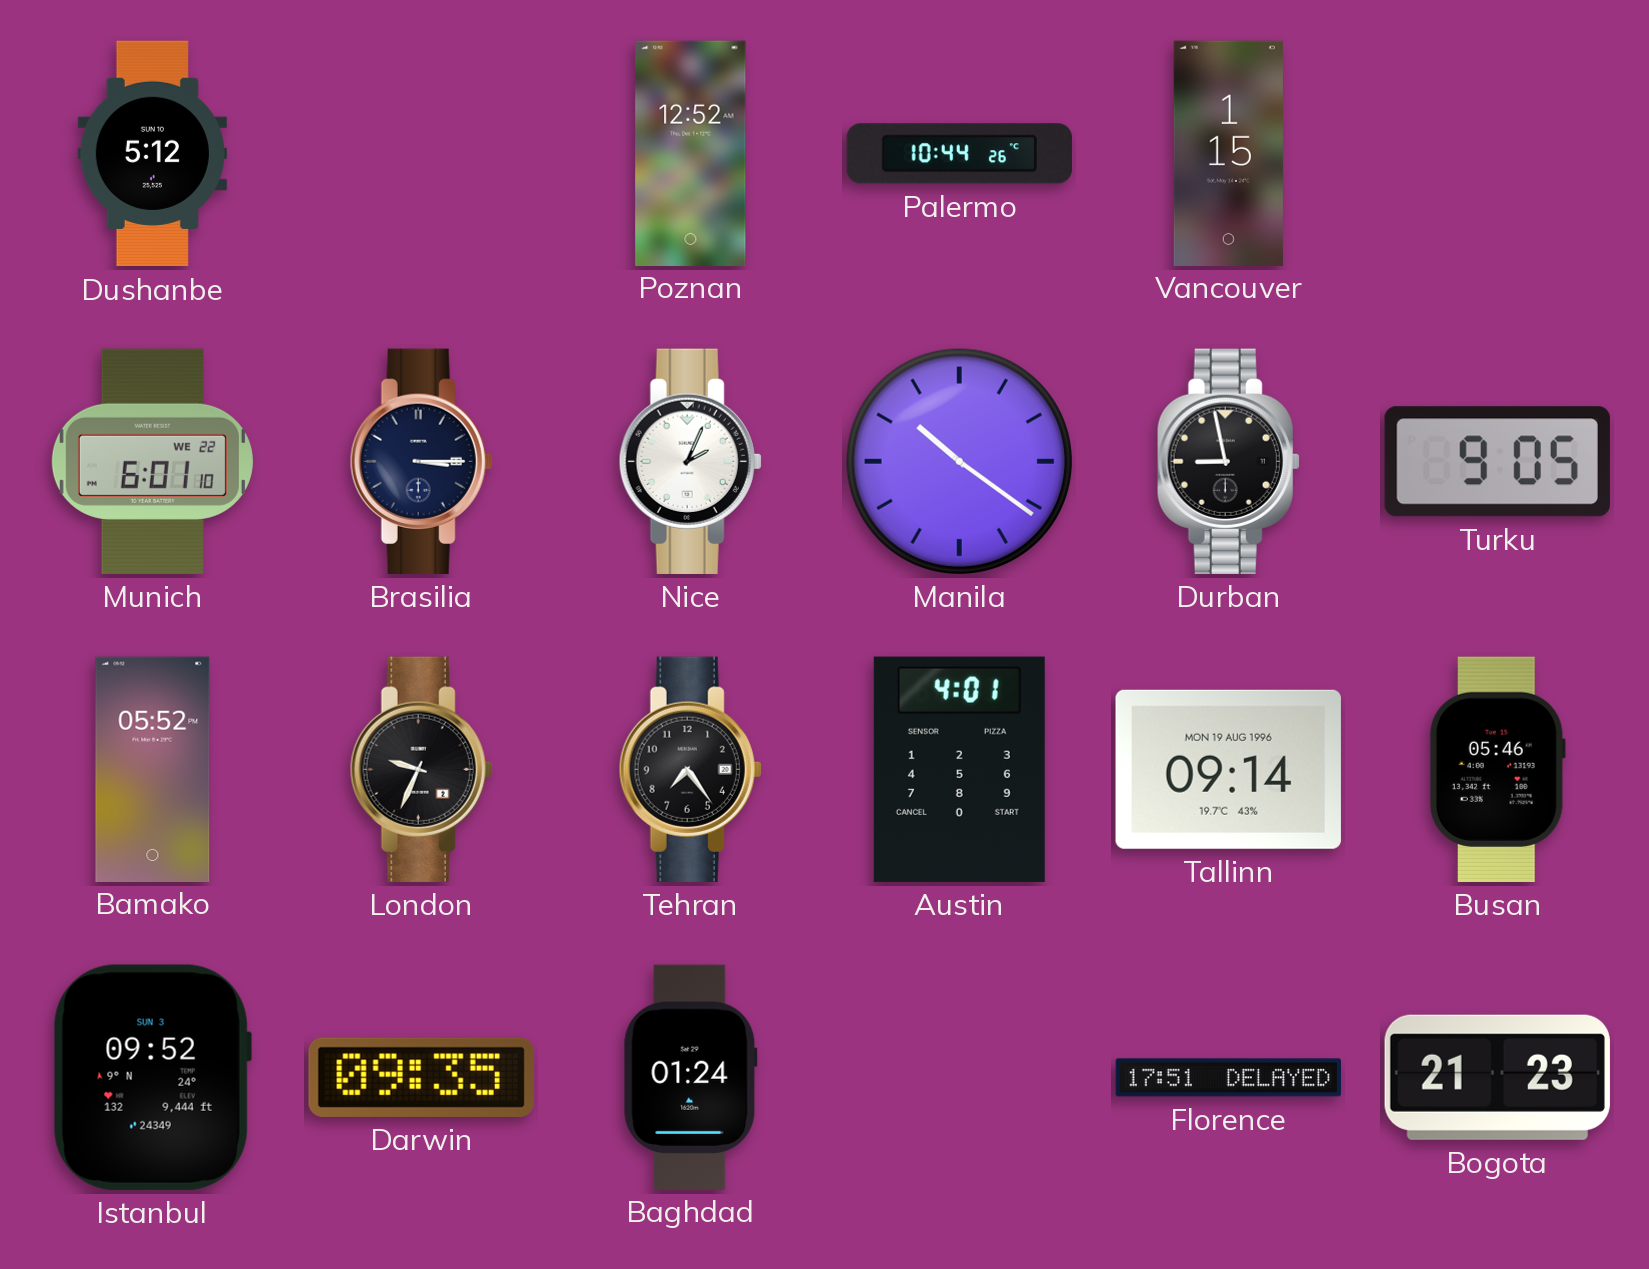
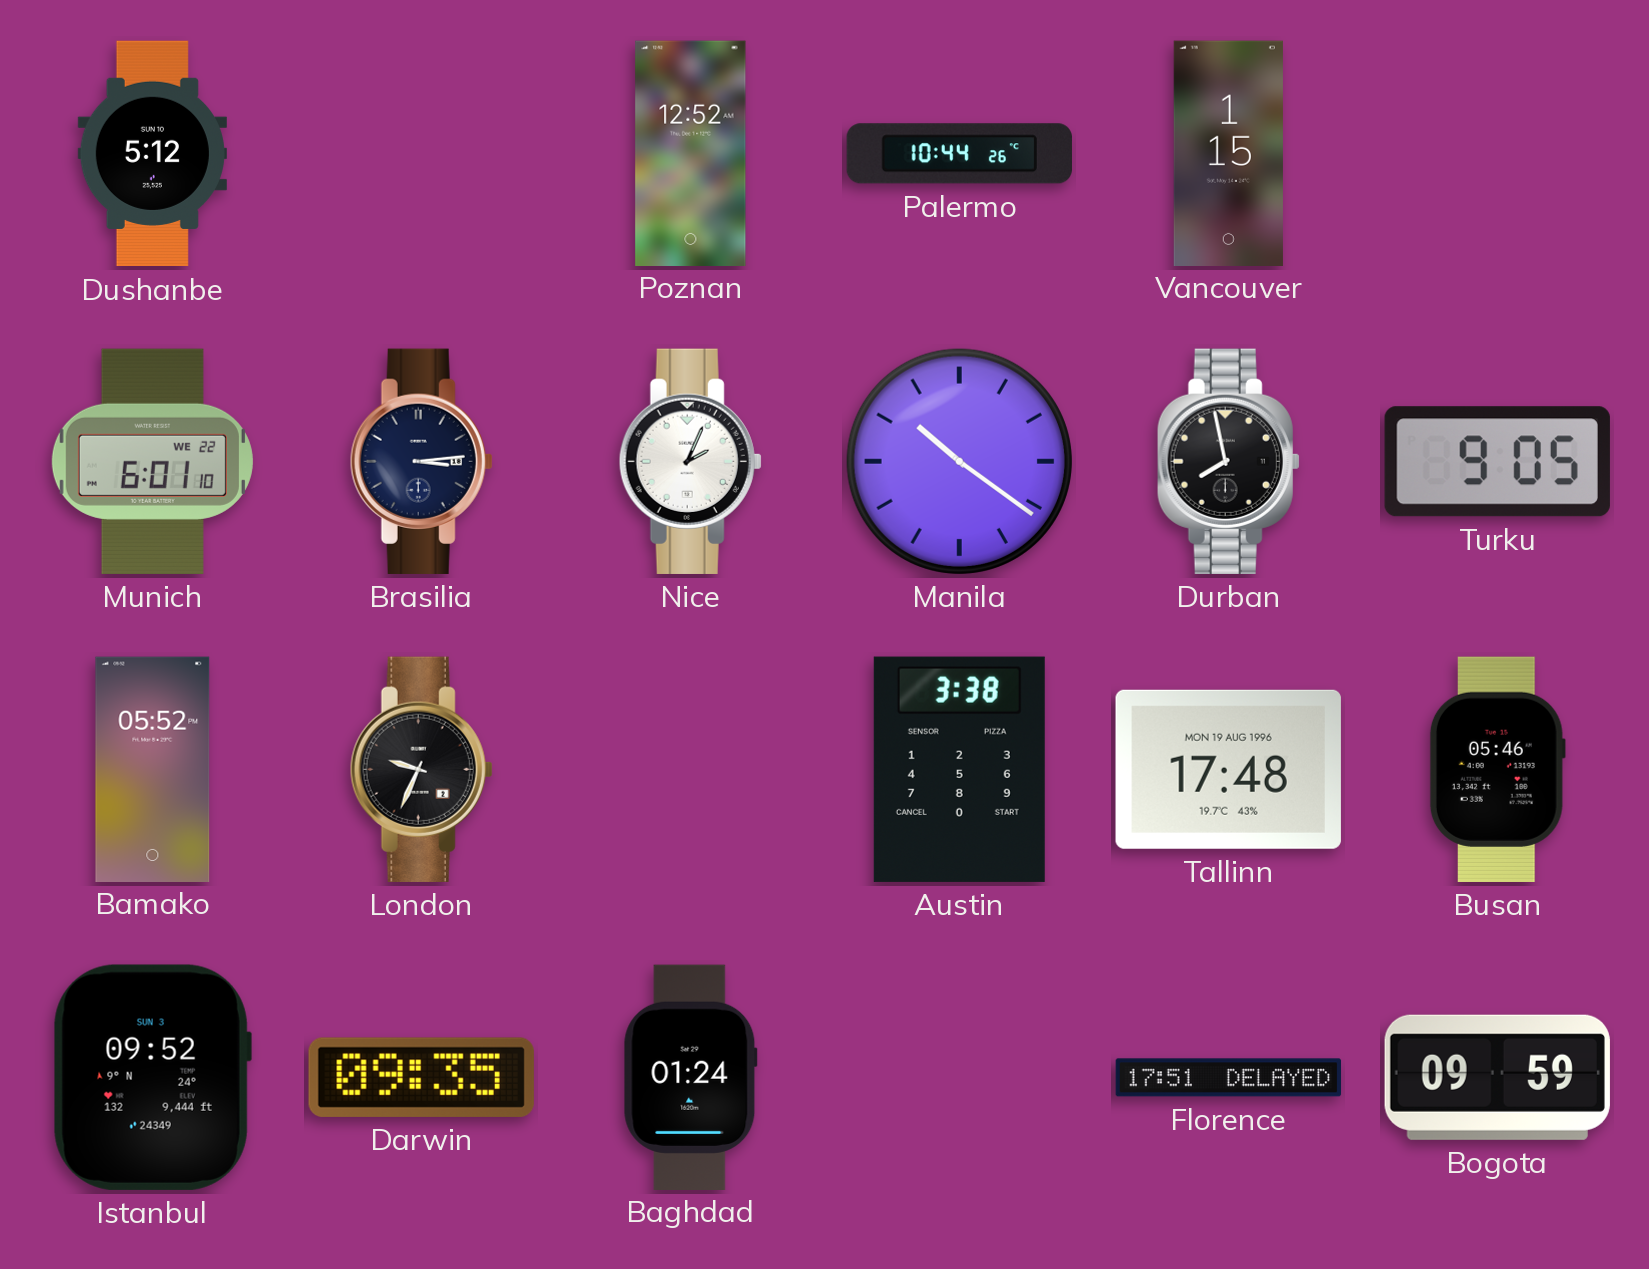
Brasilia: 3:15 -> 3:14 (421, 461)
Durban: 8:58 -> 7:58 (1228, 461)
Tehran: 7:24 -> none (690, 769)
Austin: 4:01 -> 3:38 (959, 769)
Tallinn: 09:14 -> 17:48 (1228, 769)
Bogota: 21:23 -> 09:59 (1497, 1077)
